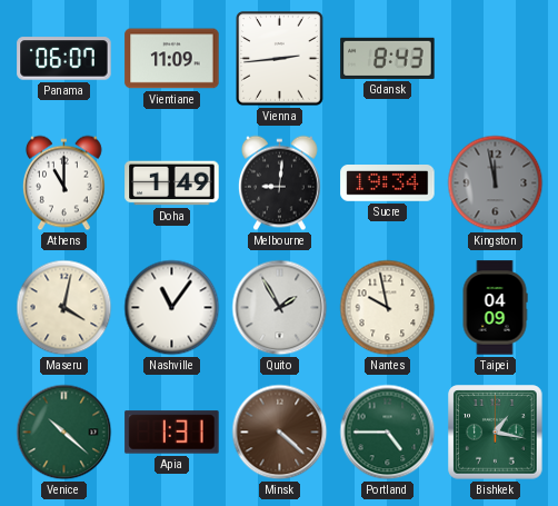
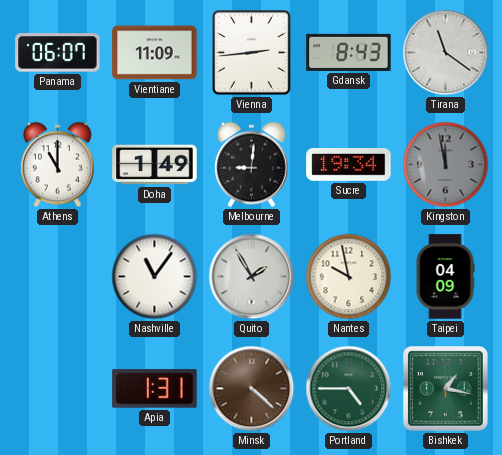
Tirana: none -> 11:21 (446, 53)
Maseru: 4:02 -> none (64, 308)
Venice: 10:22 -> none (64, 433)
